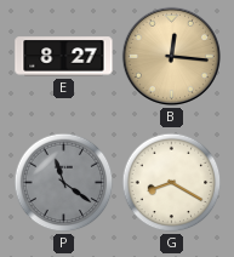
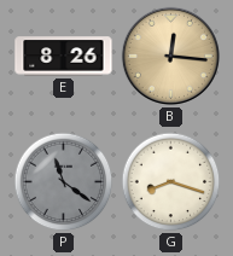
E: 8:27 -> 8:26 (64, 57)
G: 8:20 -> 8:18 (171, 182)
